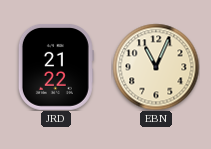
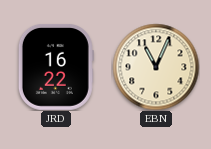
JRD: 21:22 -> 16:22 (56, 67)
